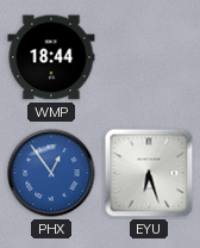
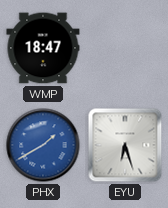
WMP: 18:44 -> 18:47 (43, 48)
PHX: 12:54 -> 1:40 (43, 145)
